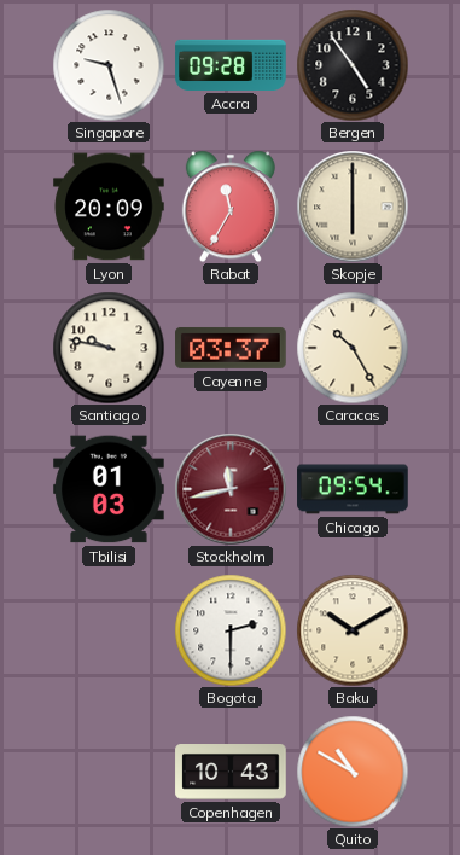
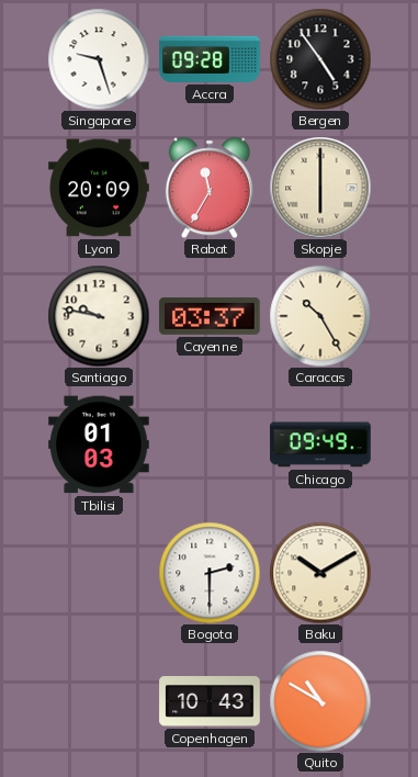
Stockholm: 11:43 -> none (231, 489)
Chicago: 09:54 -> 09:49 (320, 444)
